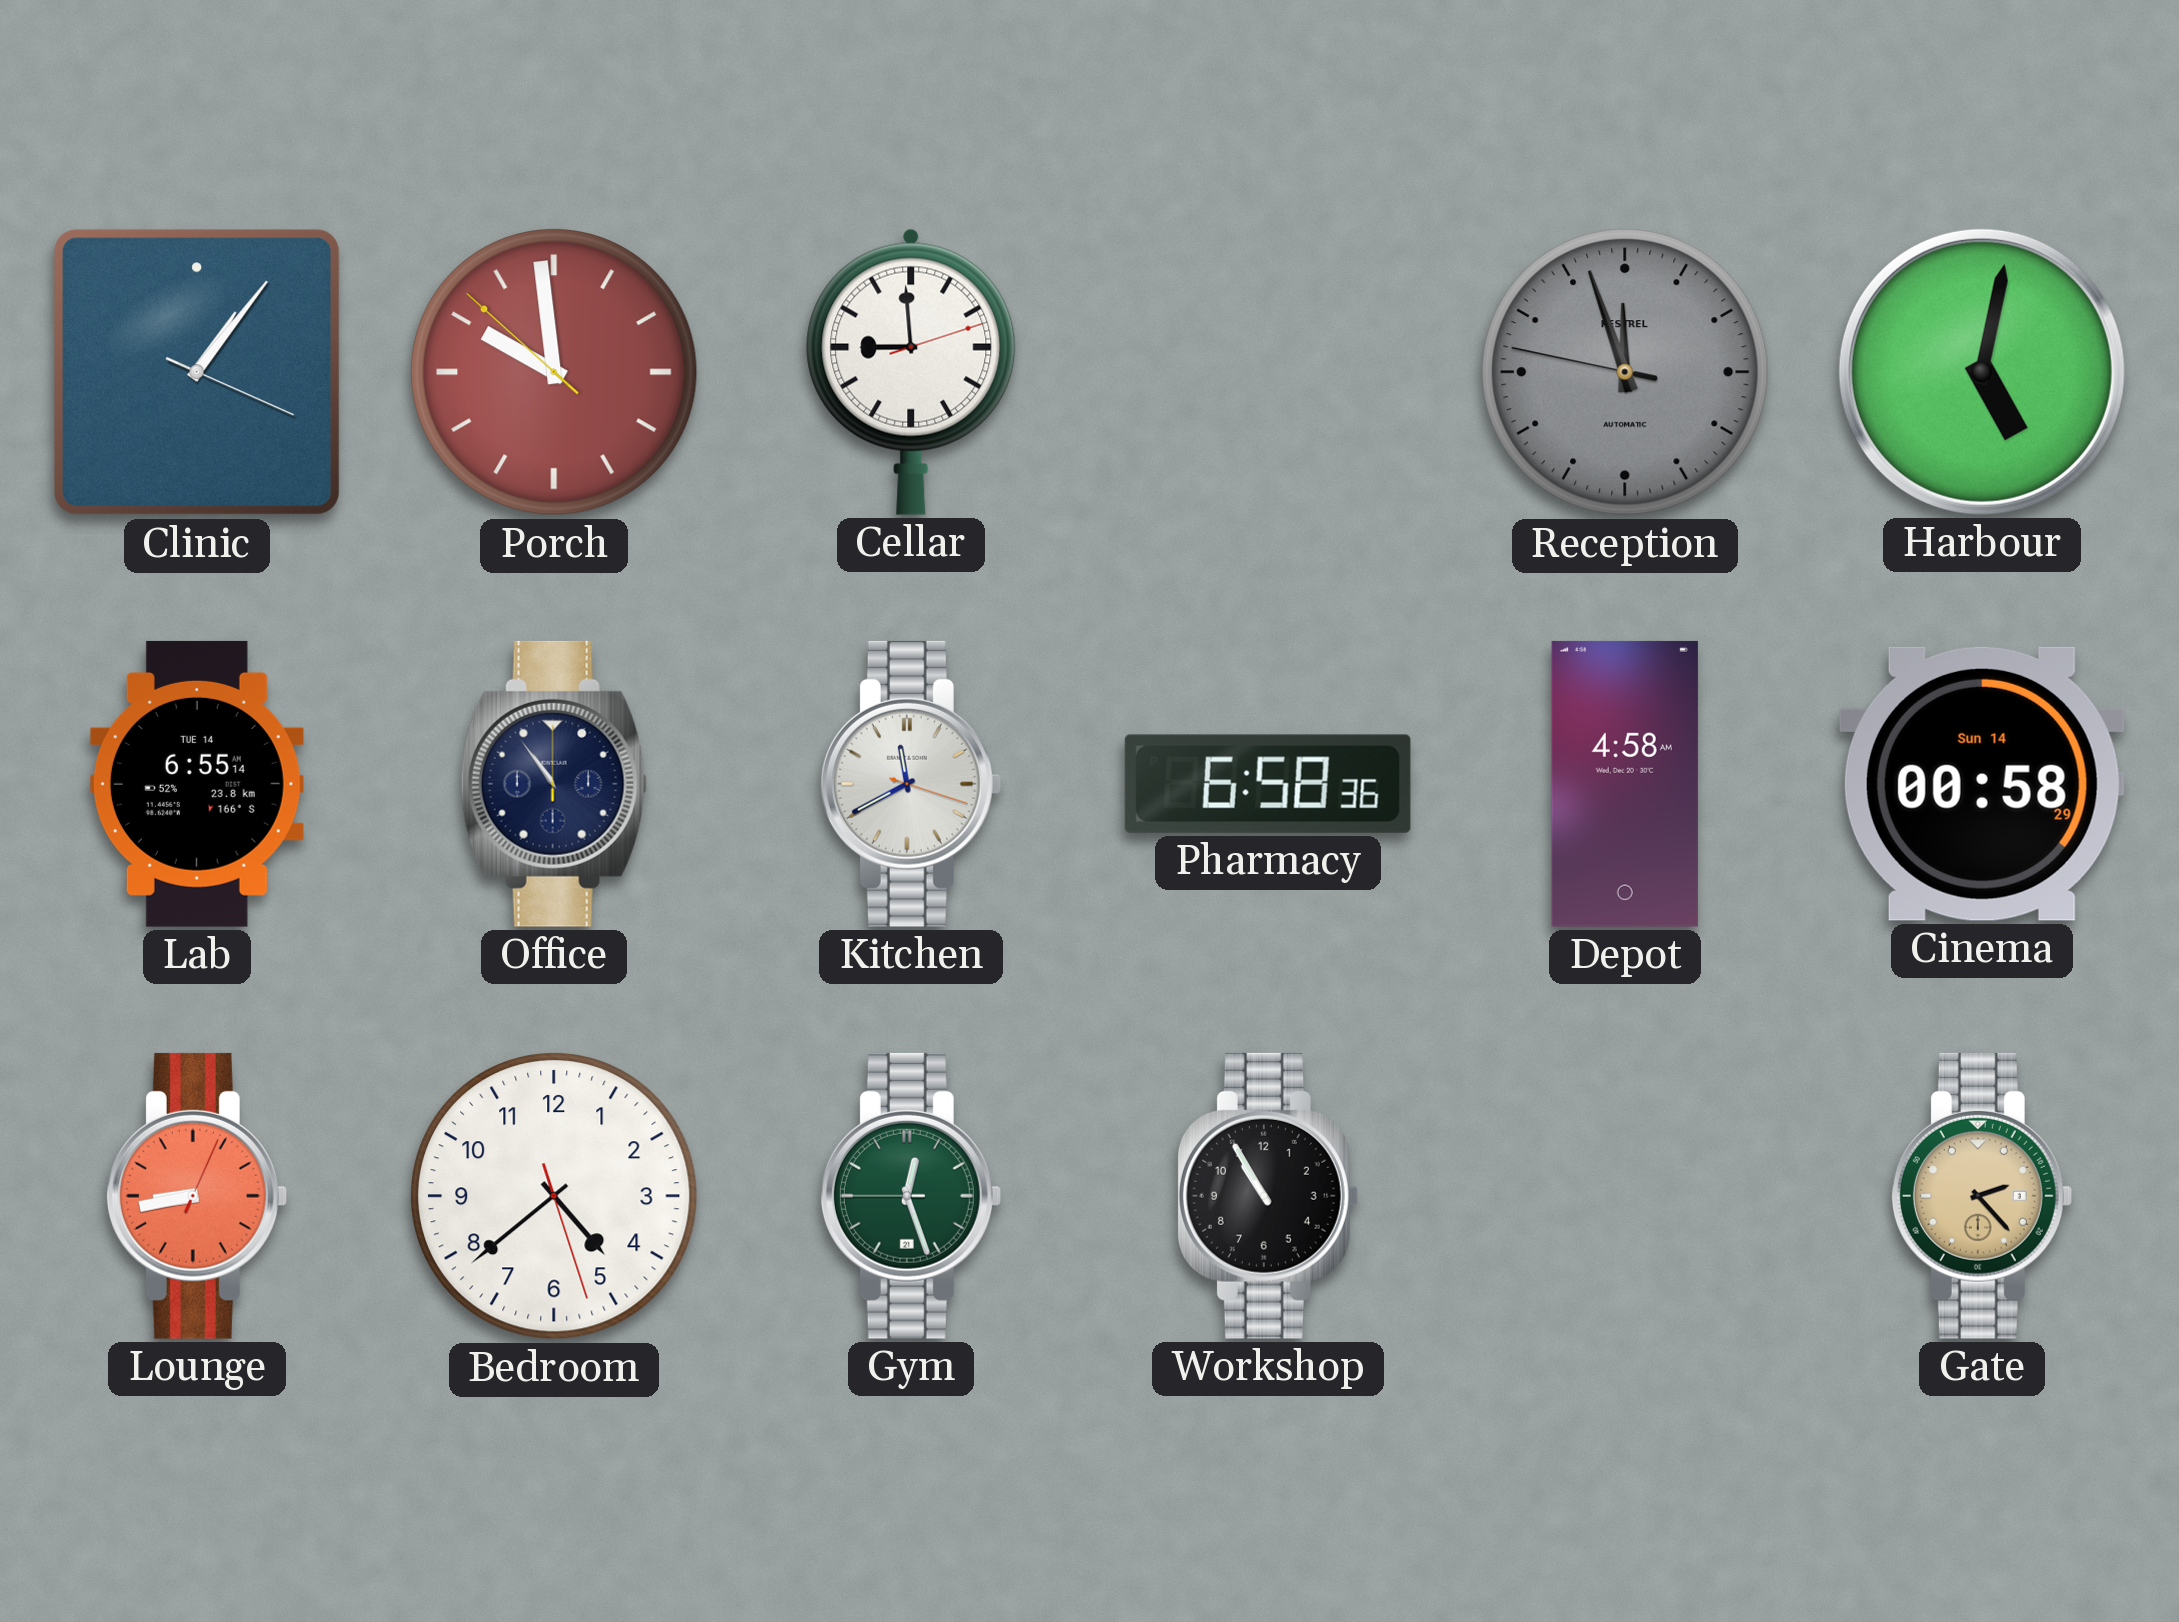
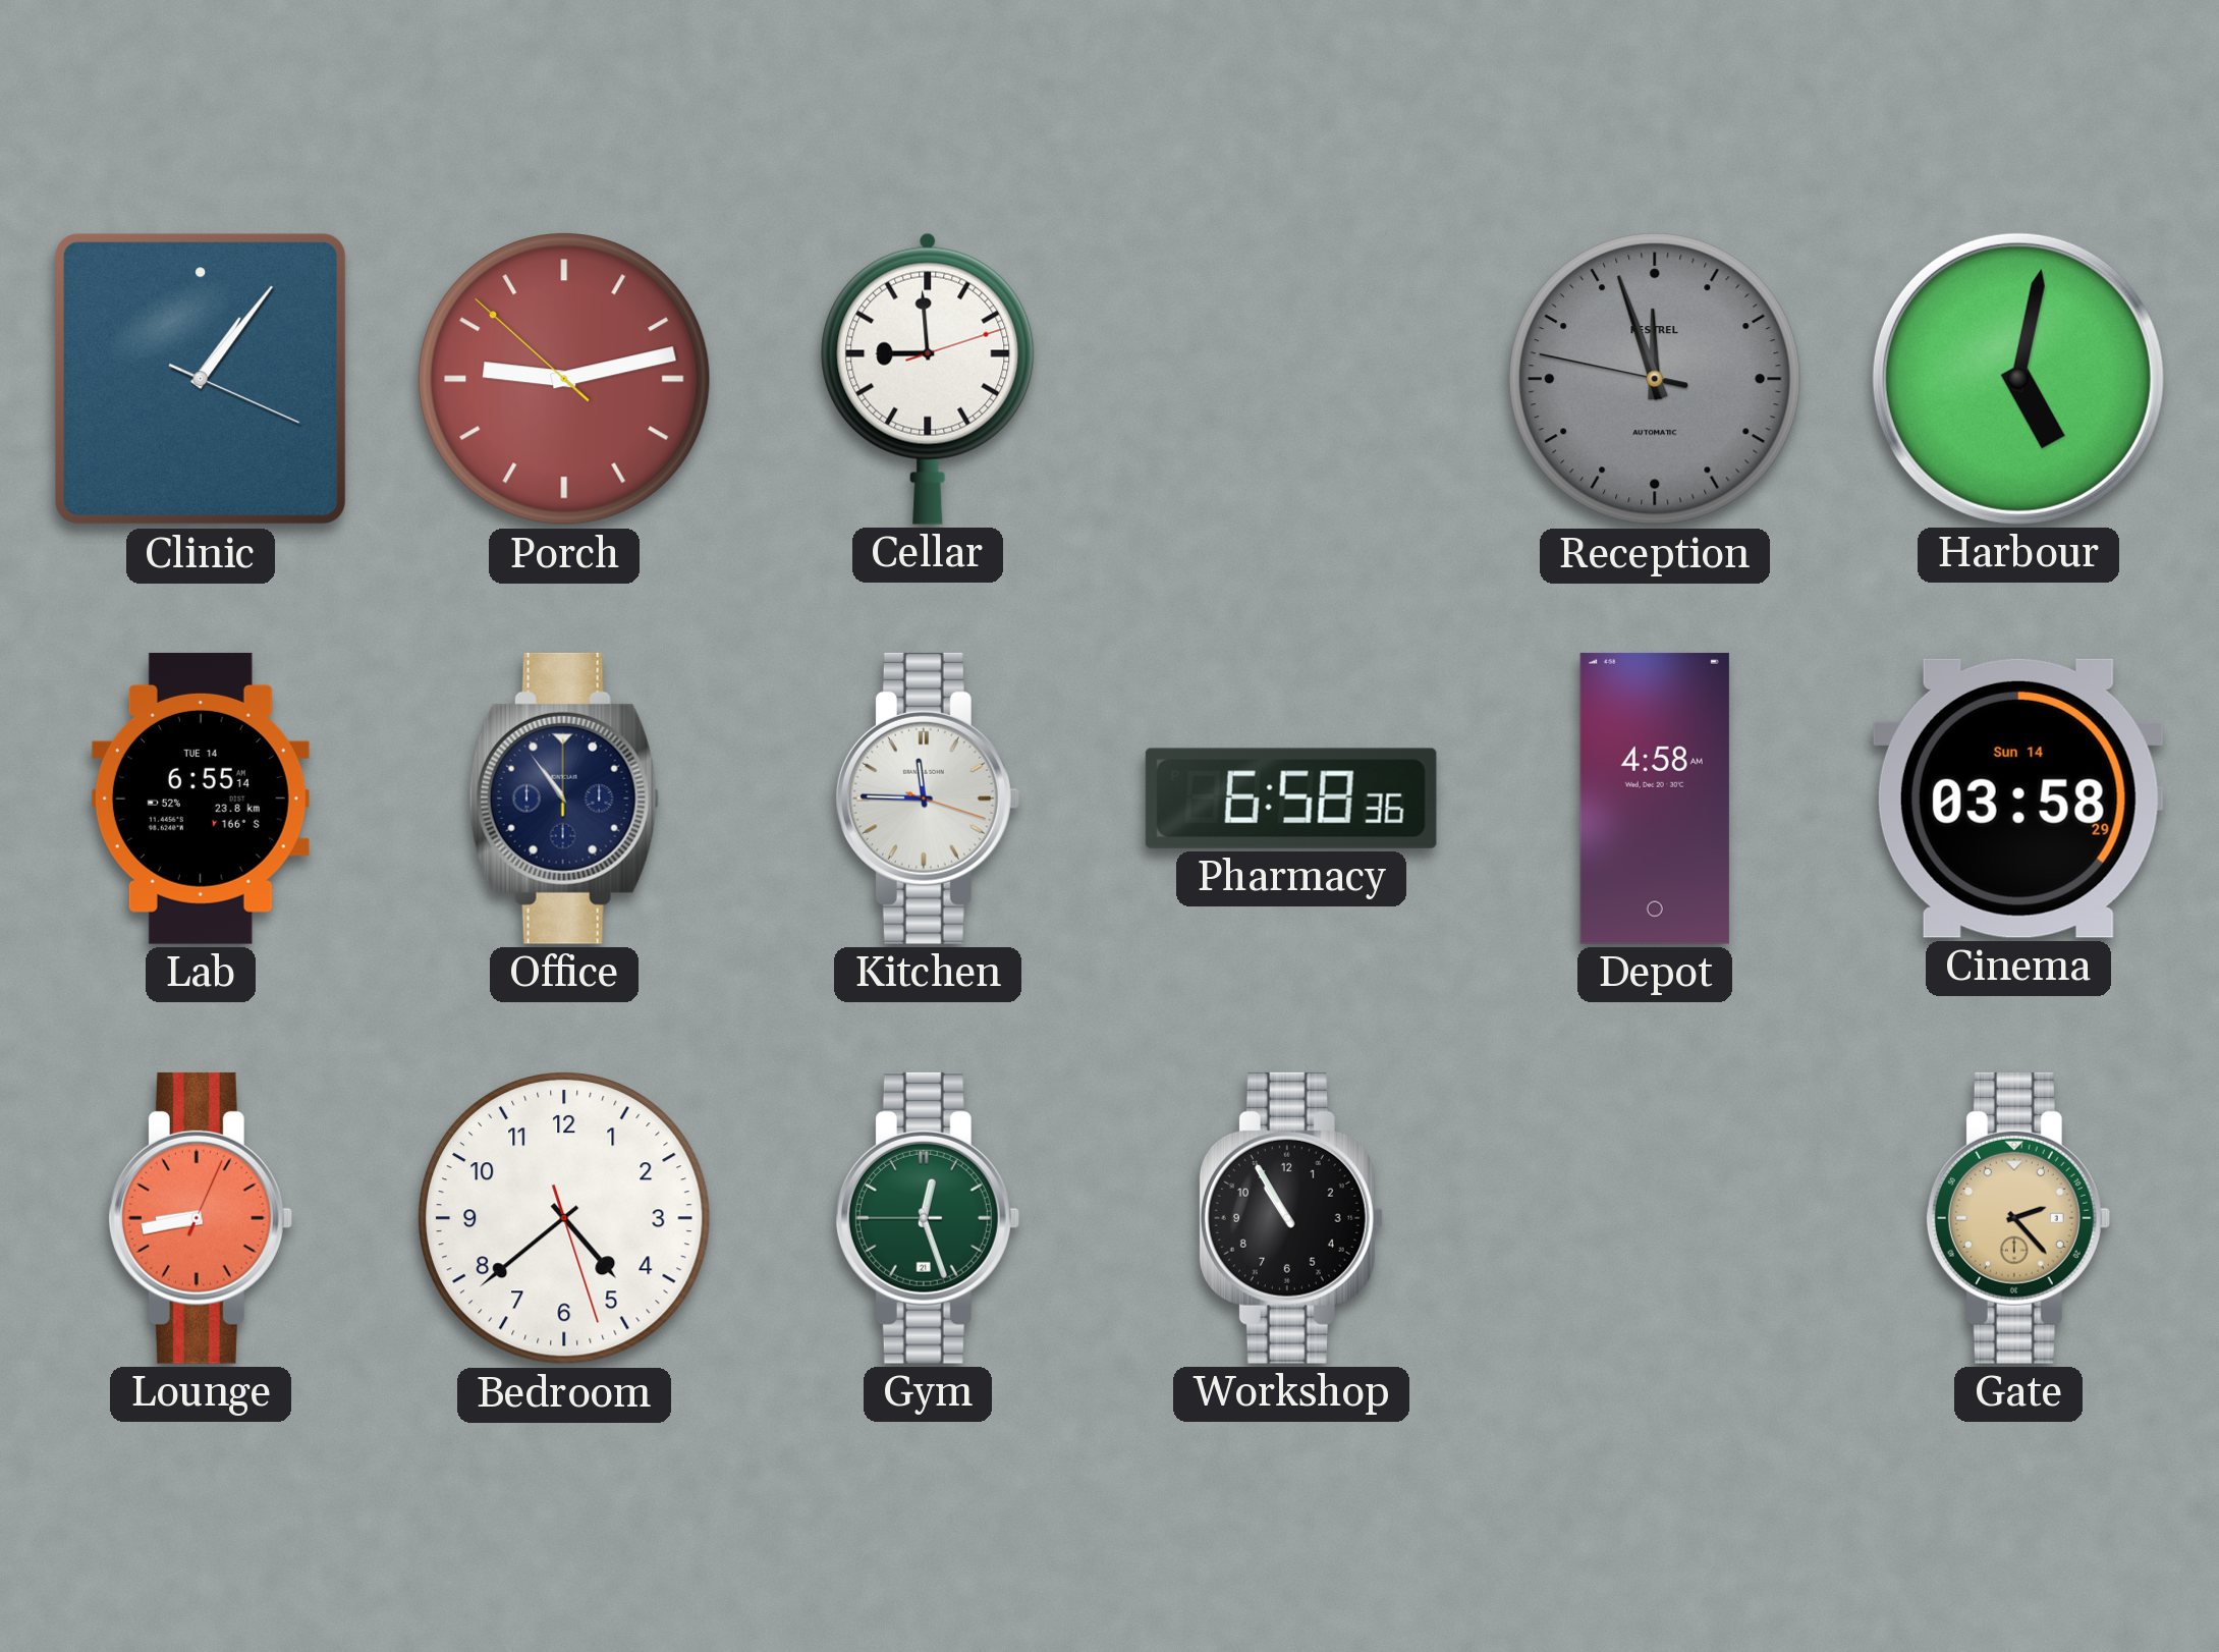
Porch: 9:58 -> 9:12 (565, 380)
Kitchen: 11:40 -> 11:45 (927, 799)
Cinema: 00:58 -> 03:58 (2018, 799)
